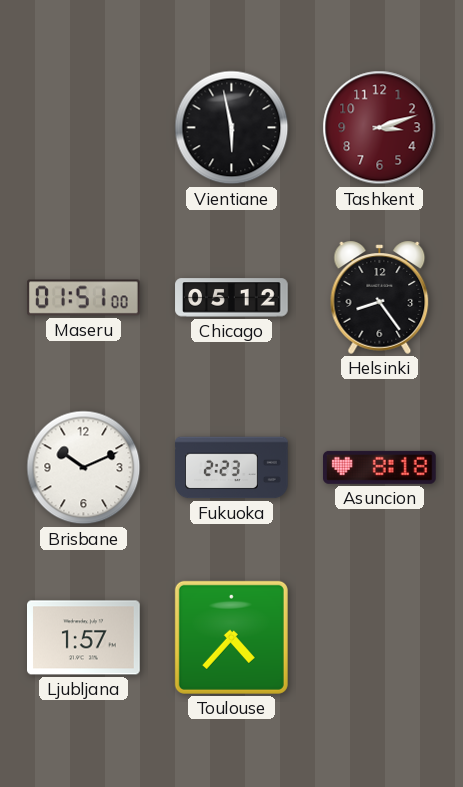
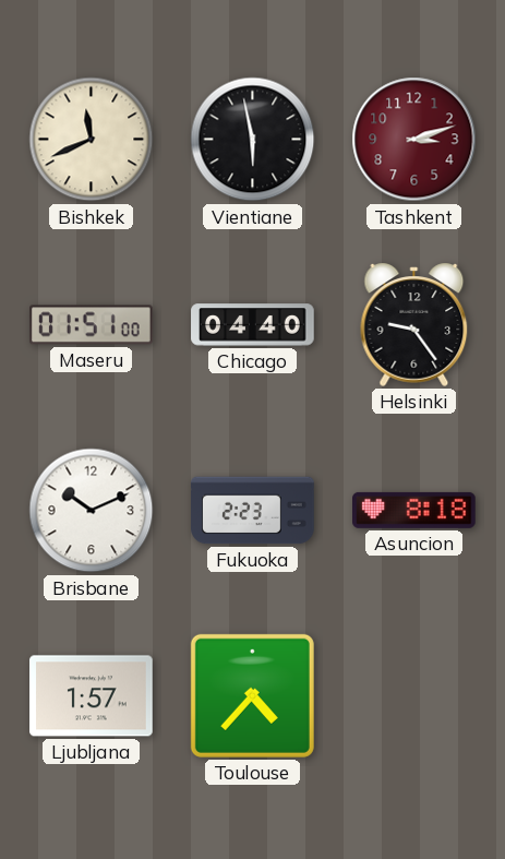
Bishkek: none -> 11:41 (92, 140)
Chicago: 05:12 -> 04:40 (253, 325)
Helsinki: 8:24 -> 9:24 (414, 324)
